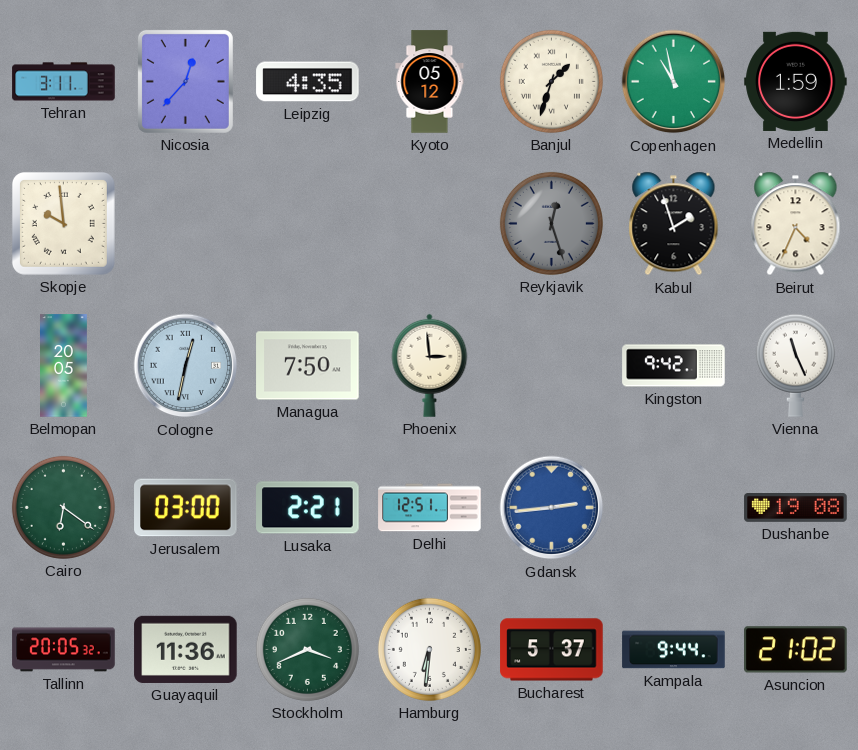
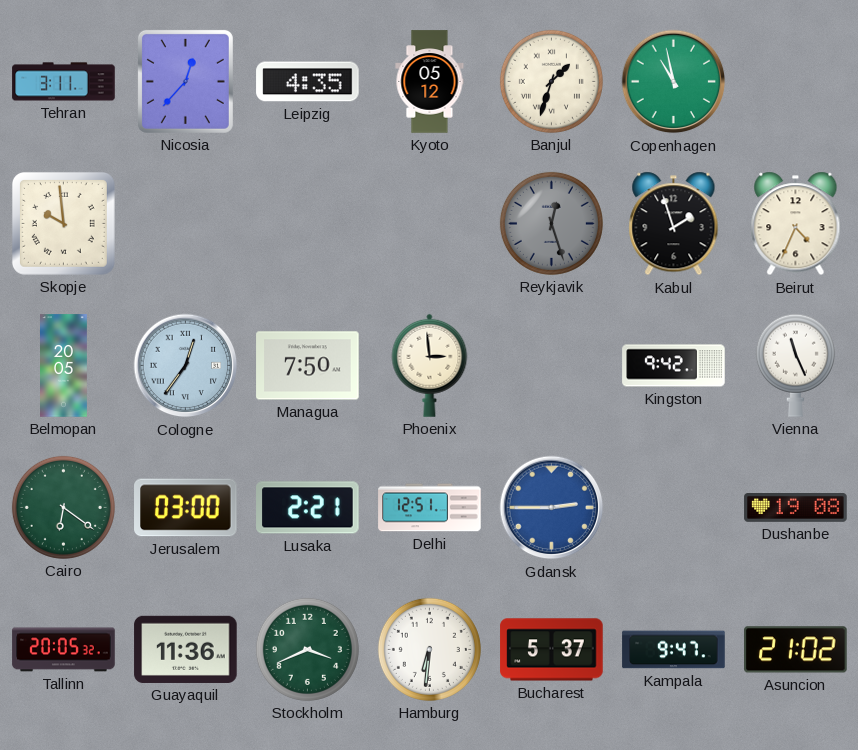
Medellin: 1:59 -> none (796, 81)
Cologne: 12:32 -> 12:36 (186, 366)
Gdansk: 2:44 -> 2:45 (552, 508)
Kampala: 9:44 -> 9:47 (674, 650)
